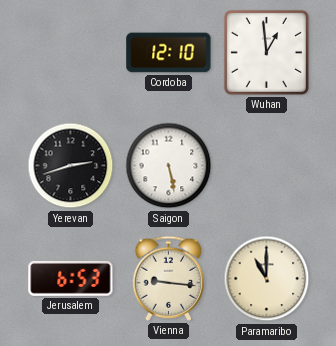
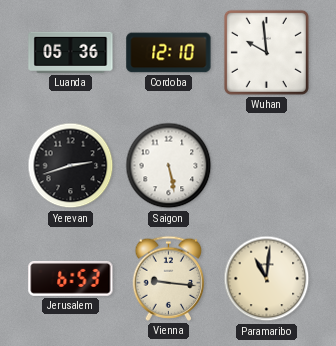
Luanda: none -> 05:36 (71, 52)
Wuhan: 12:59 -> 9:59 (266, 52)
Paramaribo: 11:00 -> 11:01 (267, 279)
